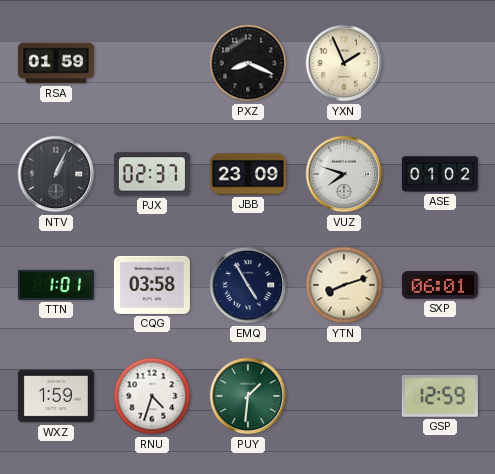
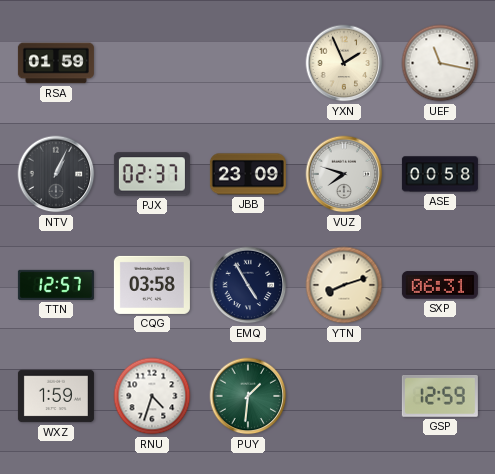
PXZ: 8:19 -> none (248, 63)
UEF: none -> 11:17 (440, 63)
ASE: 01:02 -> 00:58 (440, 174)
TTN: 1:01 -> 12:57 (56, 285)
SXP: 06:01 -> 06:31 (440, 285)
